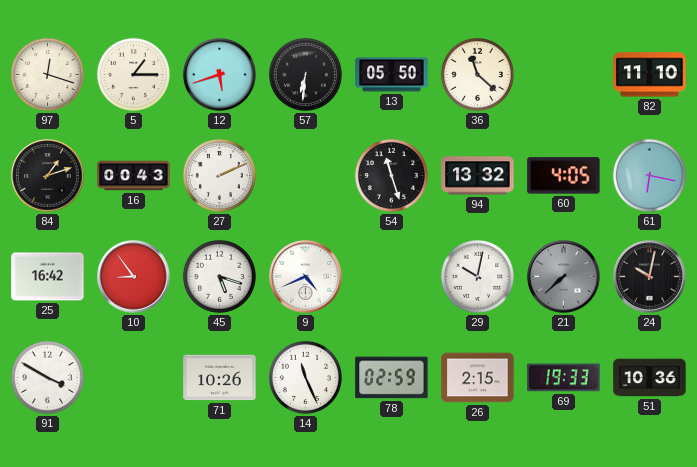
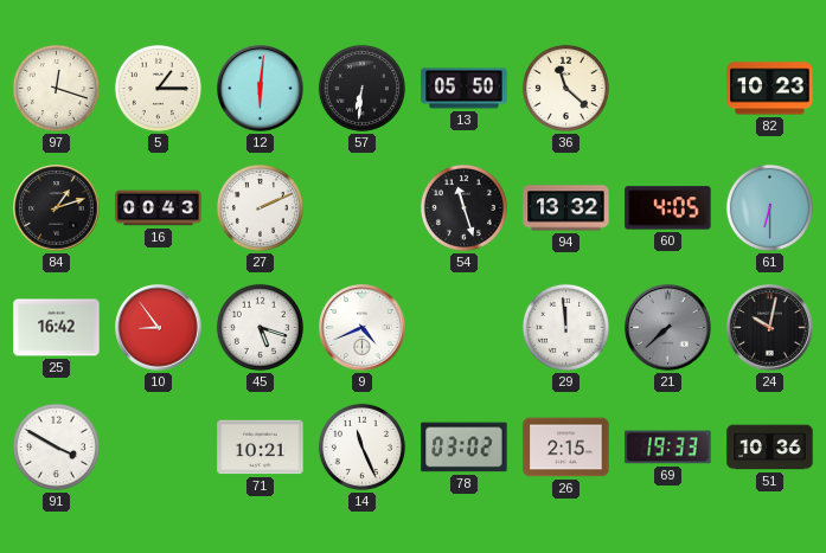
12: 5:42 -> 6:01 (261, 89)
82: 11:10 -> 10:23 (770, 89)
61: 6:17 -> 6:30 (769, 207)
29: 10:02 -> 11:59 (565, 327)
71: 10:26 -> 10:21 (261, 448)
78: 02:59 -> 03:02 (465, 448)
